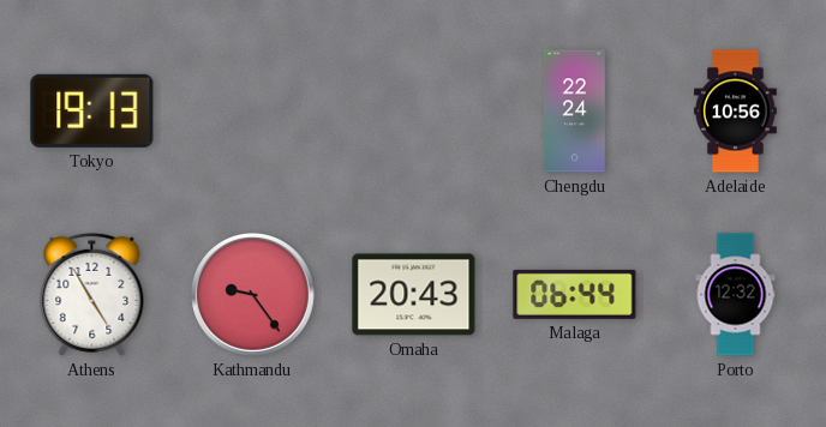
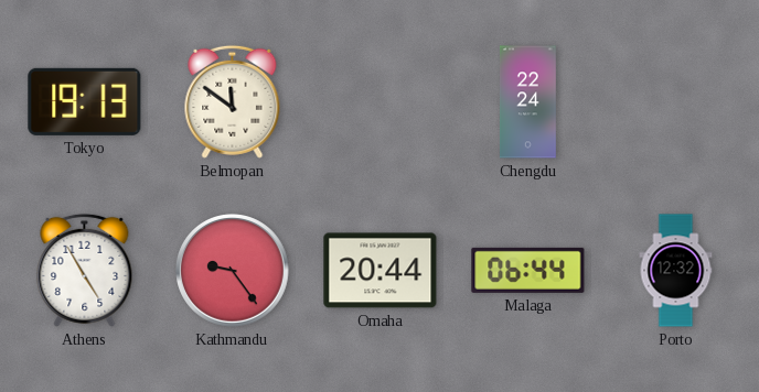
Belmopan: none -> 11:51 (233, 101)
Adelaide: 10:56 -> none (735, 112)
Omaha: 20:43 -> 20:44 (381, 271)
